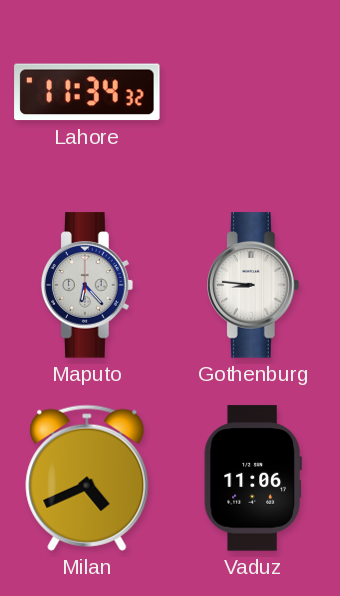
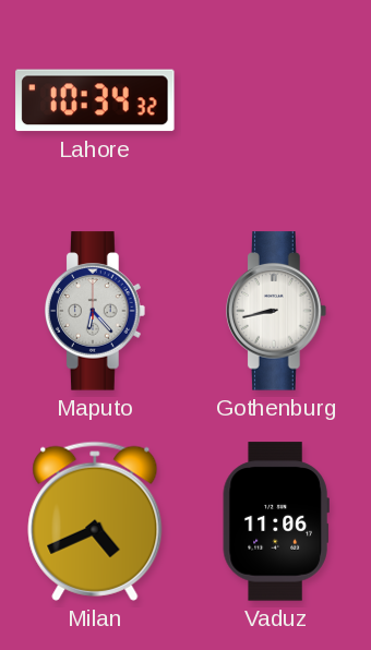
Lahore: 11:34 -> 10:34 (95, 100)
Gothenburg: 8:46 -> 8:43 (276, 311)
